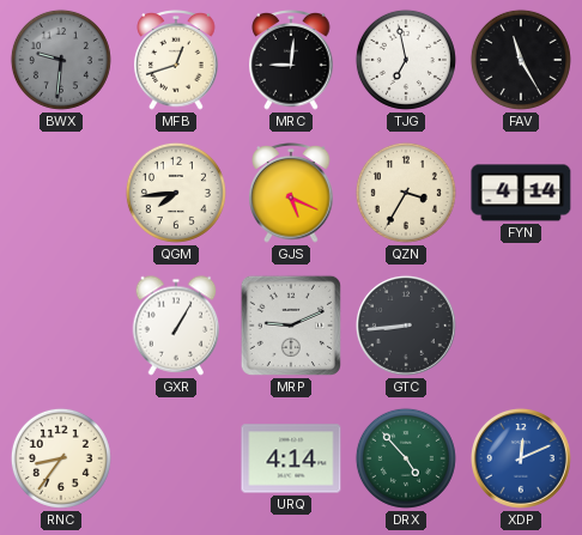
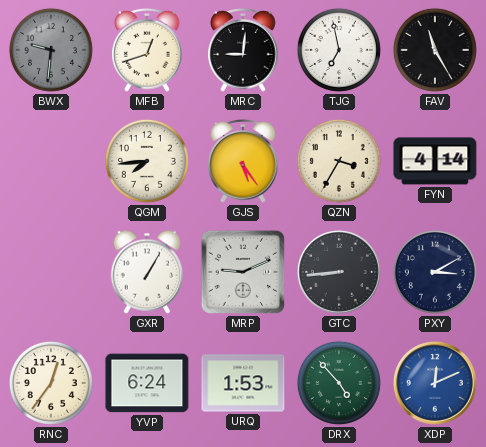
GJS: 5:19 -> 5:24 (243, 161)
PXY: none -> 3:10 (435, 272)
RNC: 8:36 -> 12:36 (51, 383)
YVP: none -> 6:24 (147, 383)
URQ: 4:14 -> 1:53 (243, 383)
